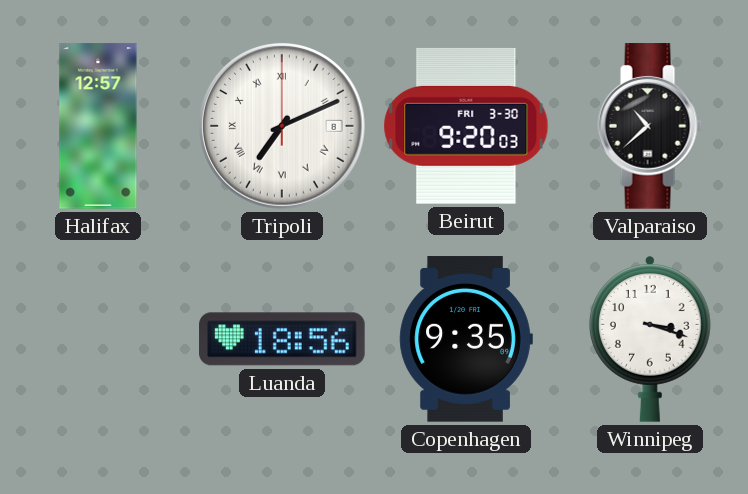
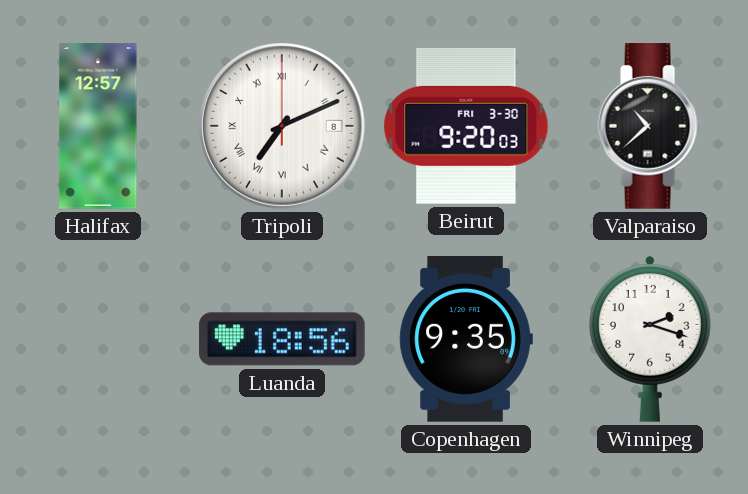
Winnipeg: 3:18 -> 2:18 (651, 339)
